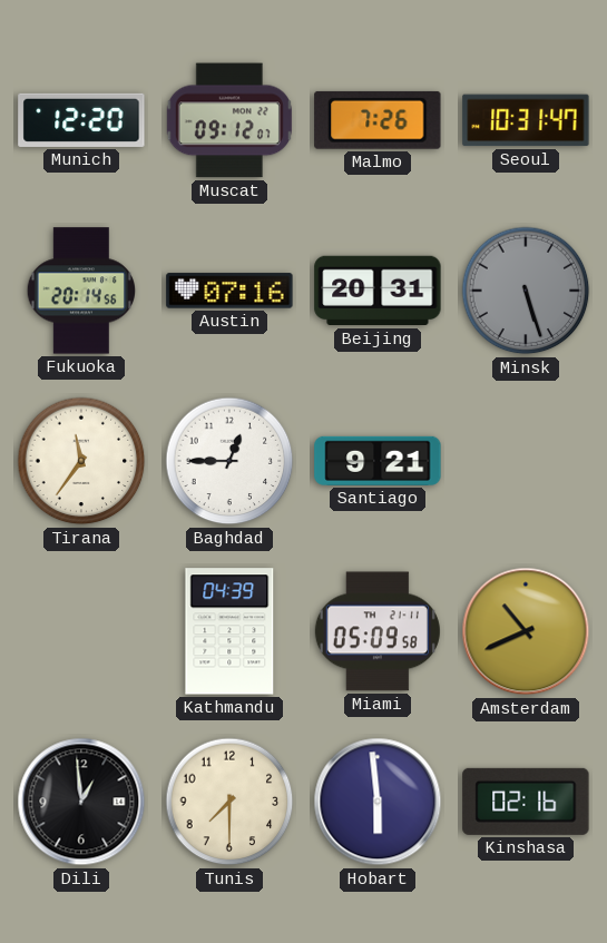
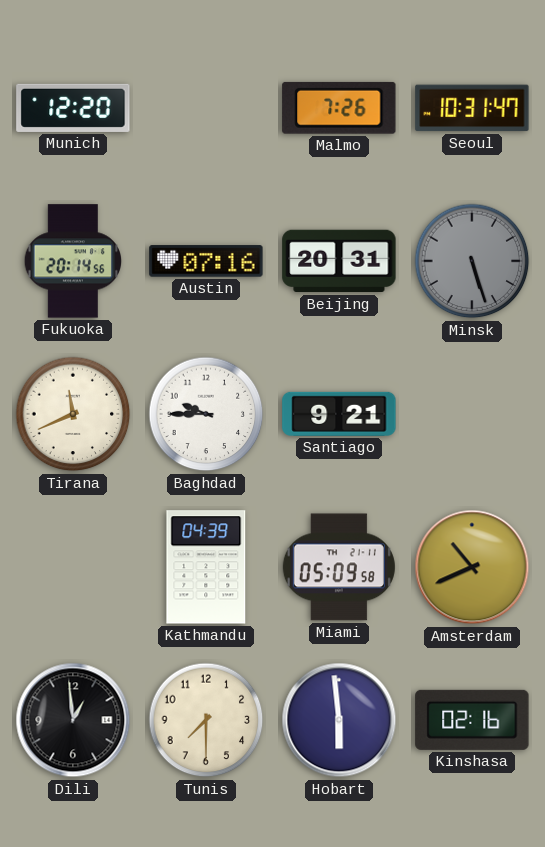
Muscat: 09:12 -> none (229, 120)
Tirana: 11:36 -> 11:41 (73, 414)
Baghdad: 12:45 -> 9:45 (206, 414)
